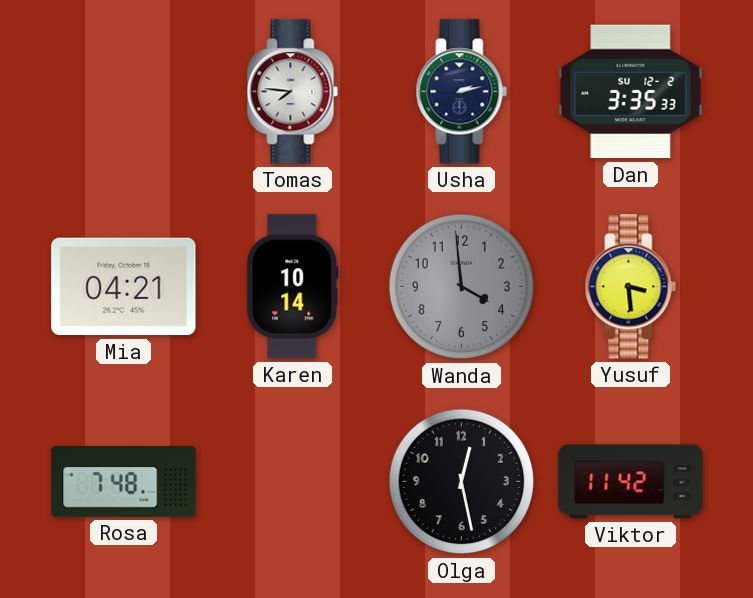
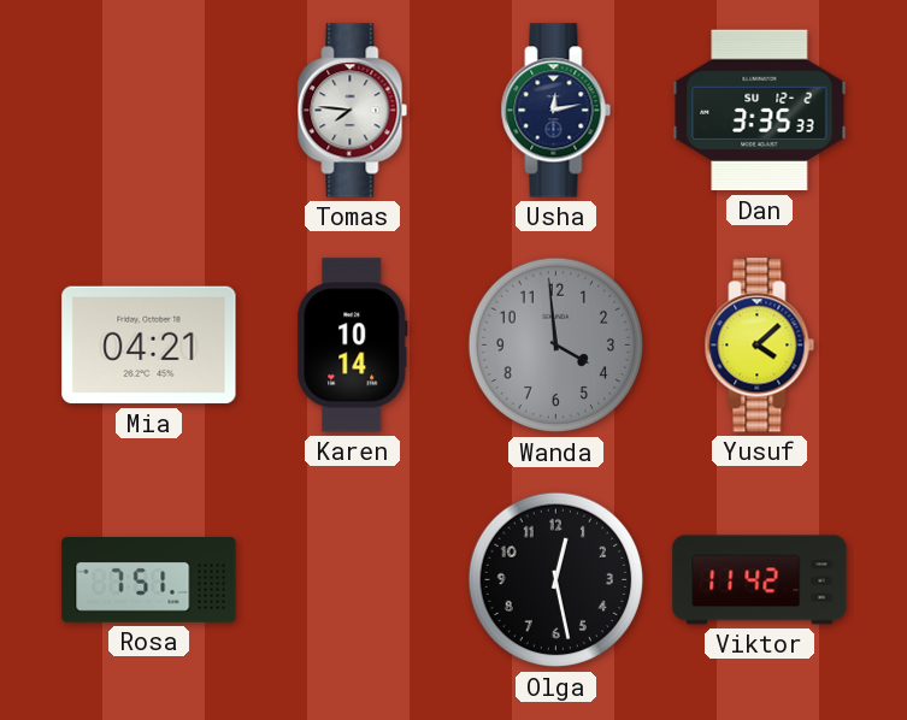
Usha: 2:13 -> 12:13 (556, 111)
Yusuf: 3:29 -> 4:08 (760, 346)
Rosa: 7:48 -> 7:51 (149, 580)
